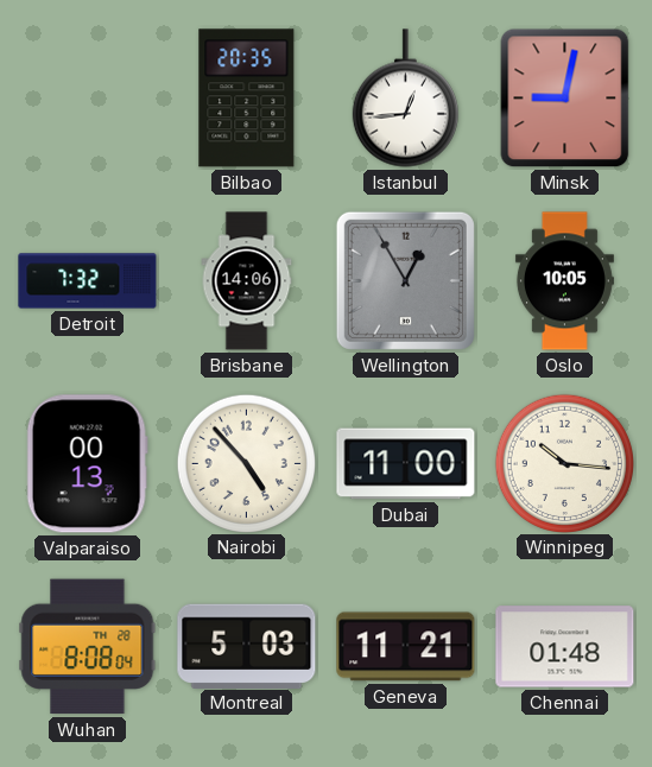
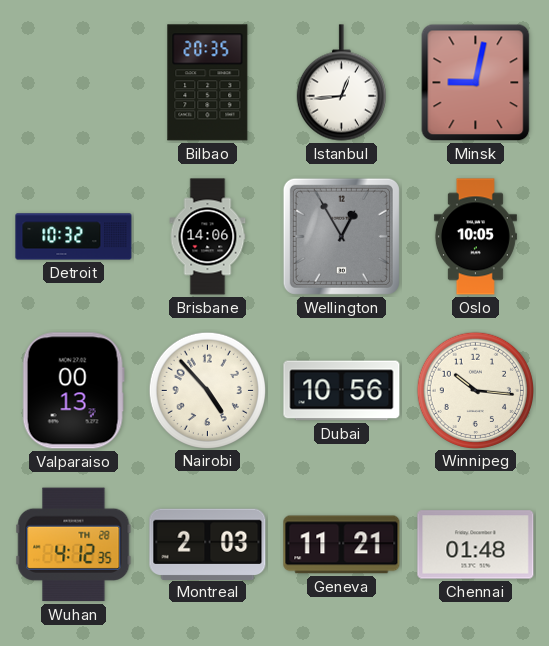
Detroit: 7:32 -> 10:32 (74, 237)
Dubai: 11:00 -> 10:56 (342, 391)
Wuhan: 8:08 -> 4:12 (74, 545)
Montreal: 5:03 -> 2:03 (208, 544)
